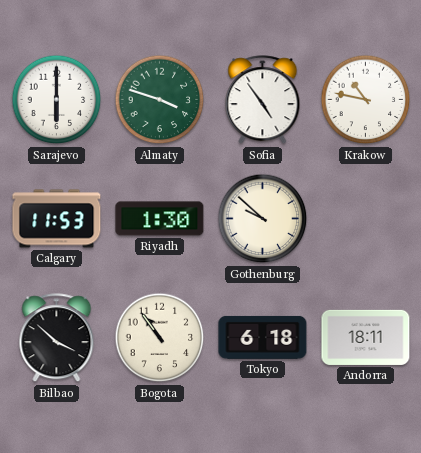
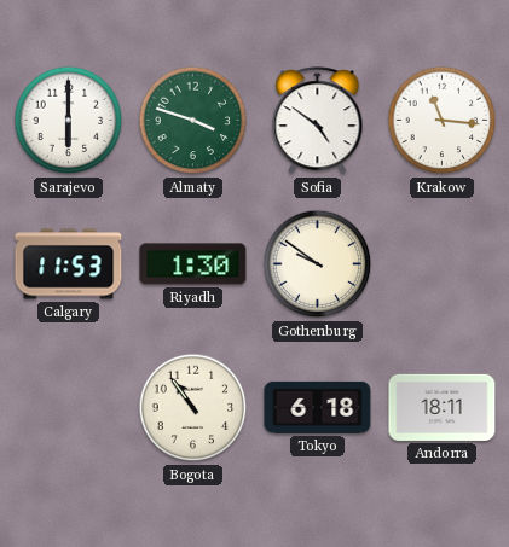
Sofia: 4:54 -> 4:51 (318, 121)
Krakow: 10:47 -> 11:16 (443, 121)
Gothenburg: 9:52 -> 9:51 (318, 264)
Bilbao: 3:52 -> none (57, 338)
